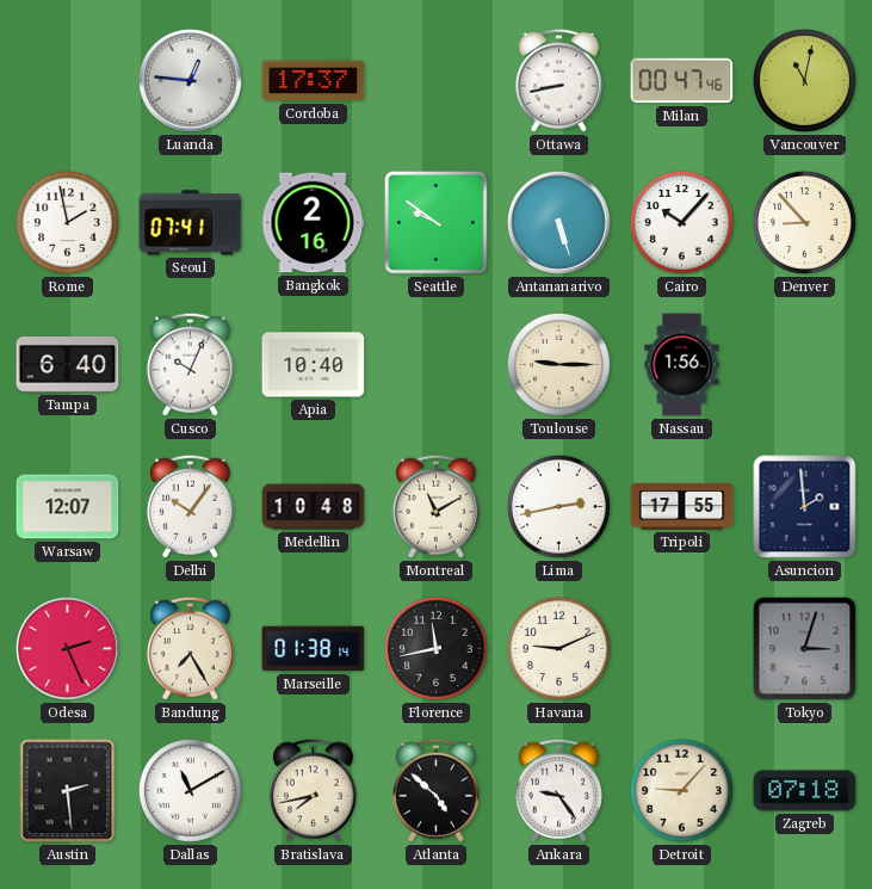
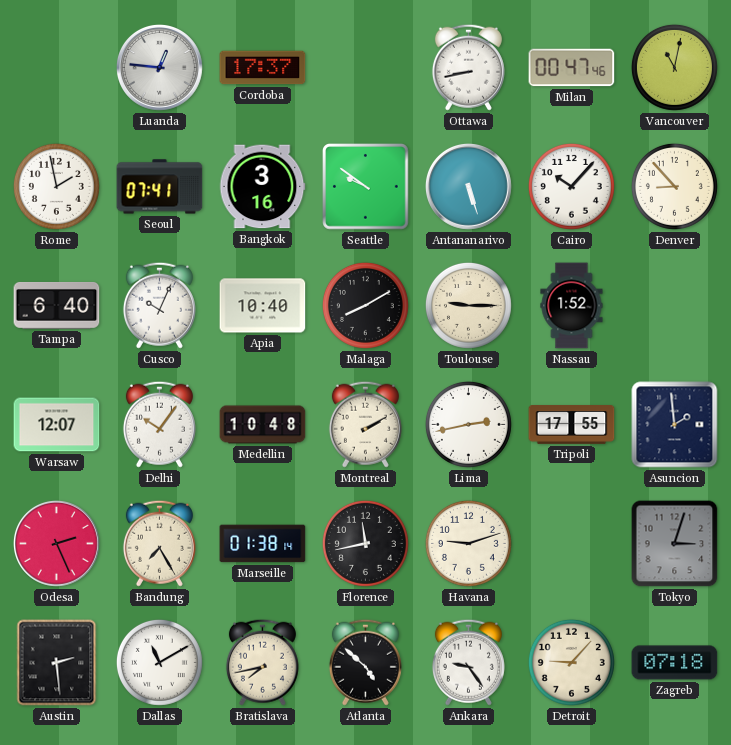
Bangkok: 2:16 -> 3:16 (262, 187)
Malaga: none -> 8:10 (365, 305)
Nassau: 1:56 -> 1:52 (572, 306)
Montreal: 11:10 -> 2:10 (365, 424)
Havana: 9:11 -> 9:12 (468, 543)
